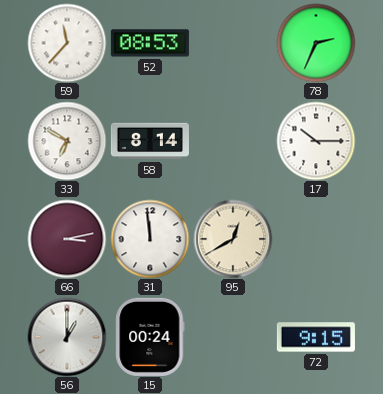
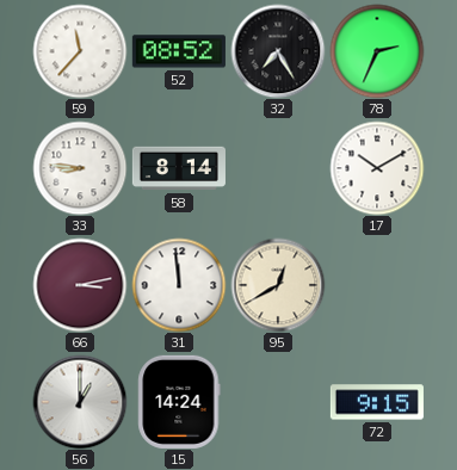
52: 08:53 -> 08:52 (179, 51)
32: none -> 7:25 (278, 51)
33: 6:50 -> 8:46 (80, 168)
17: 10:15 -> 10:10 (377, 168)
15: 00:24 -> 14:24 (179, 402)
